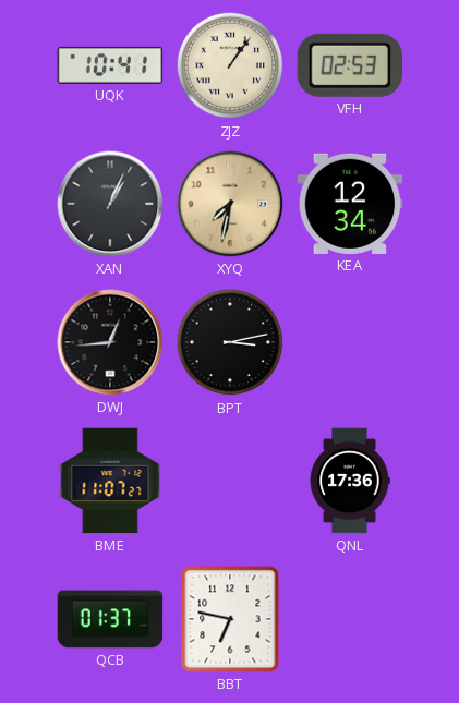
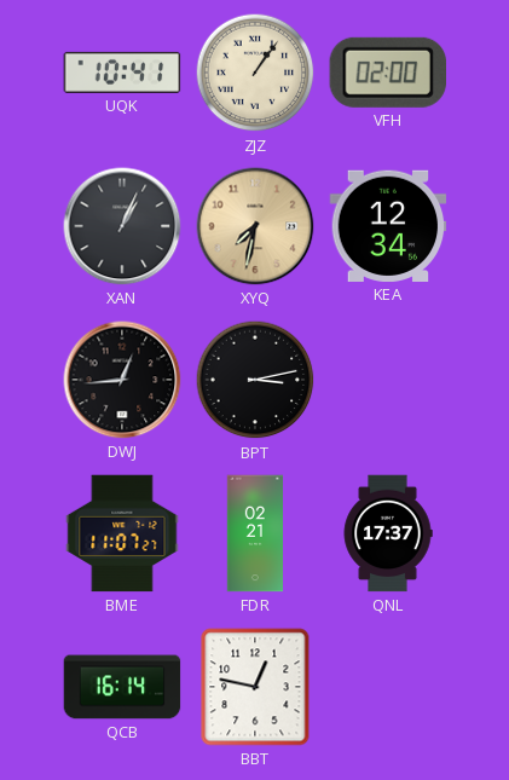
VFH: 02:53 -> 02:00 (387, 73)
FDR: none -> 02:21 (255, 533)
QNL: 17:36 -> 17:37 (388, 533)
QCB: 01:37 -> 16:14 (122, 687)
BBT: 6:47 -> 12:47 (255, 687)
